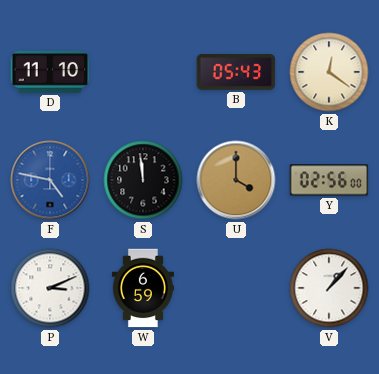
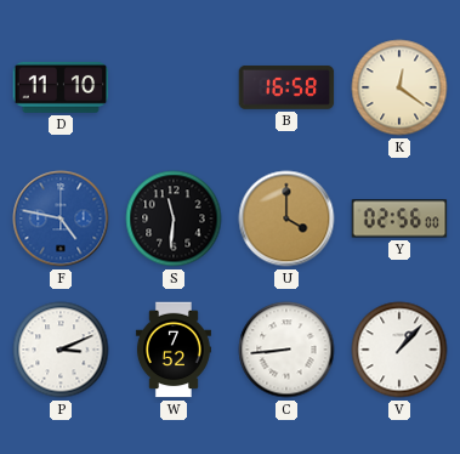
B: 05:43 -> 16:58 (286, 87)
S: 11:59 -> 11:31 (174, 219)
W: 6:59 -> 7:52 (174, 350)
C: none -> 8:44 (286, 350)
